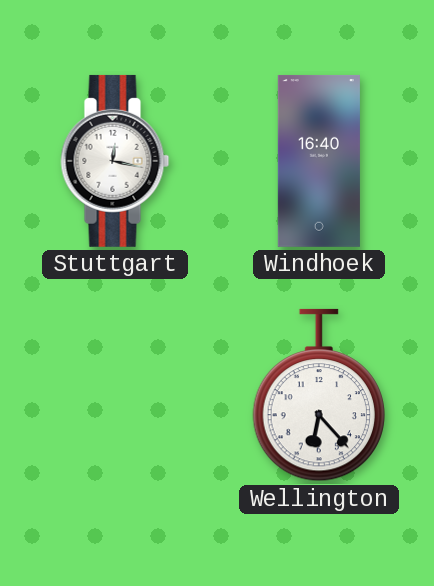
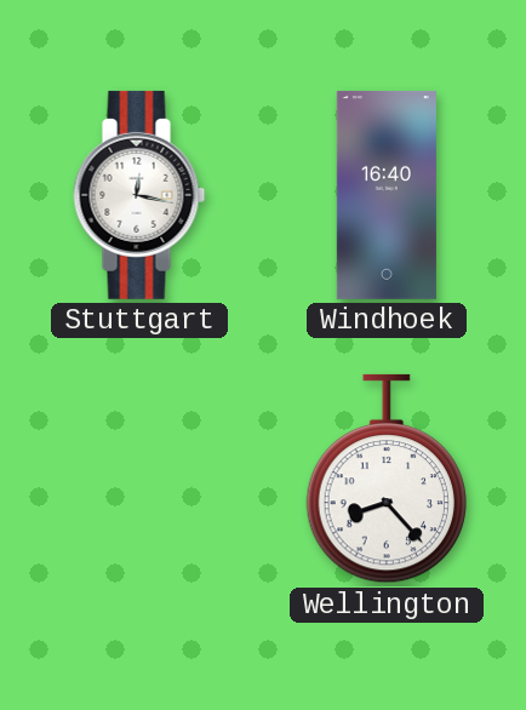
Wellington: 6:23 -> 8:23 (385, 479)
